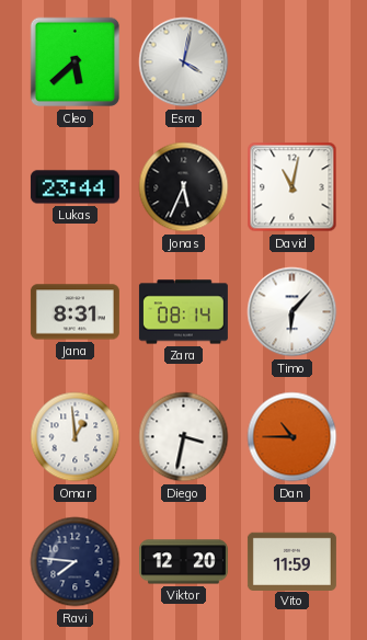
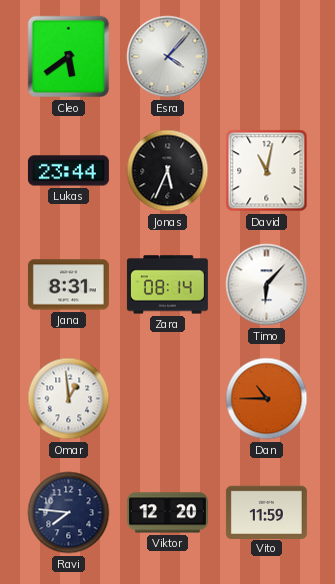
Cleo: 5:38 -> 5:39 (69, 57)
Esra: 4:02 -> 4:07 (168, 57)
Diego: 3:32 -> none (184, 437)
